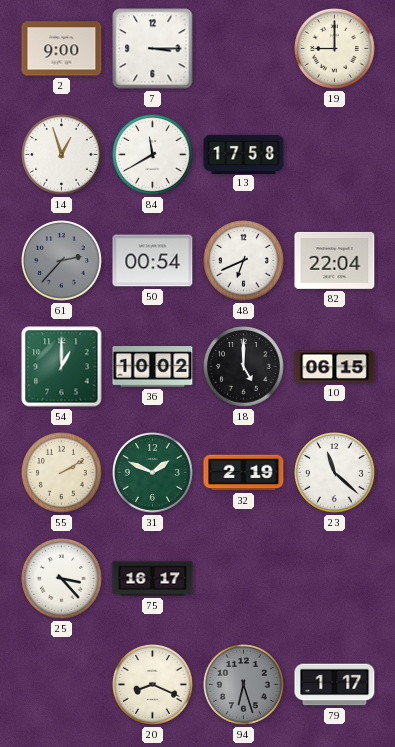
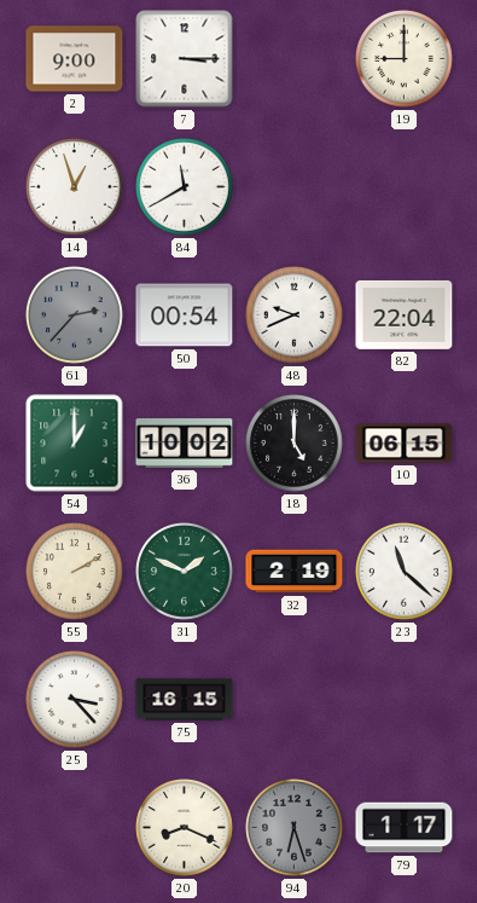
13: 17:58 -> none (244, 154)
48: 6:41 -> 9:41 (295, 316)
75: 16:17 -> 16:15 (185, 700)
